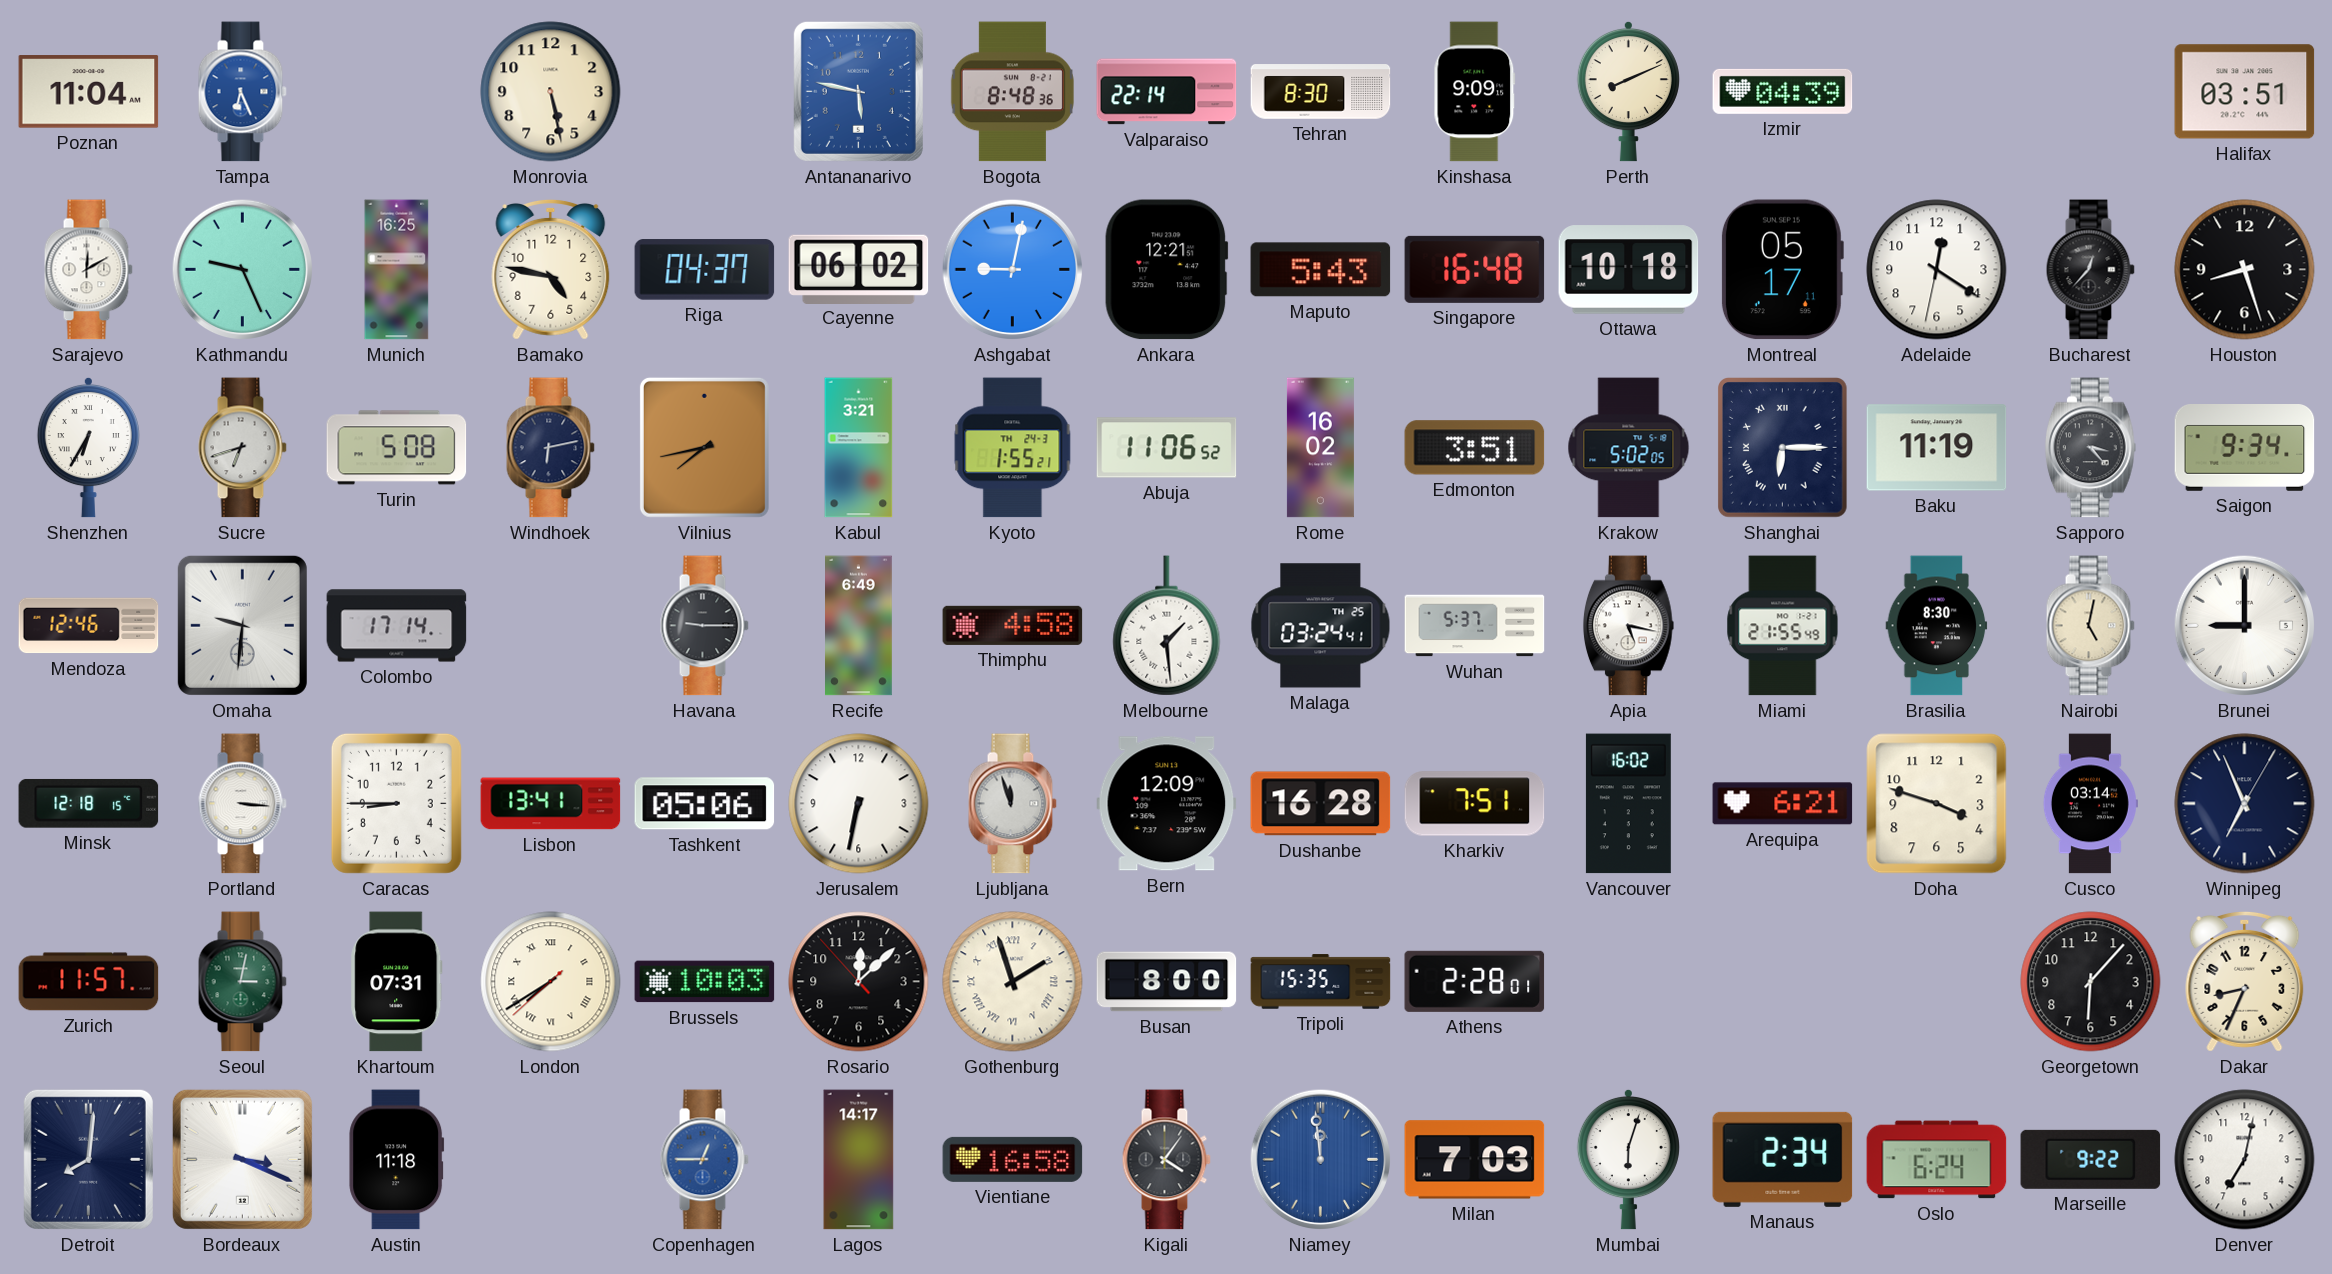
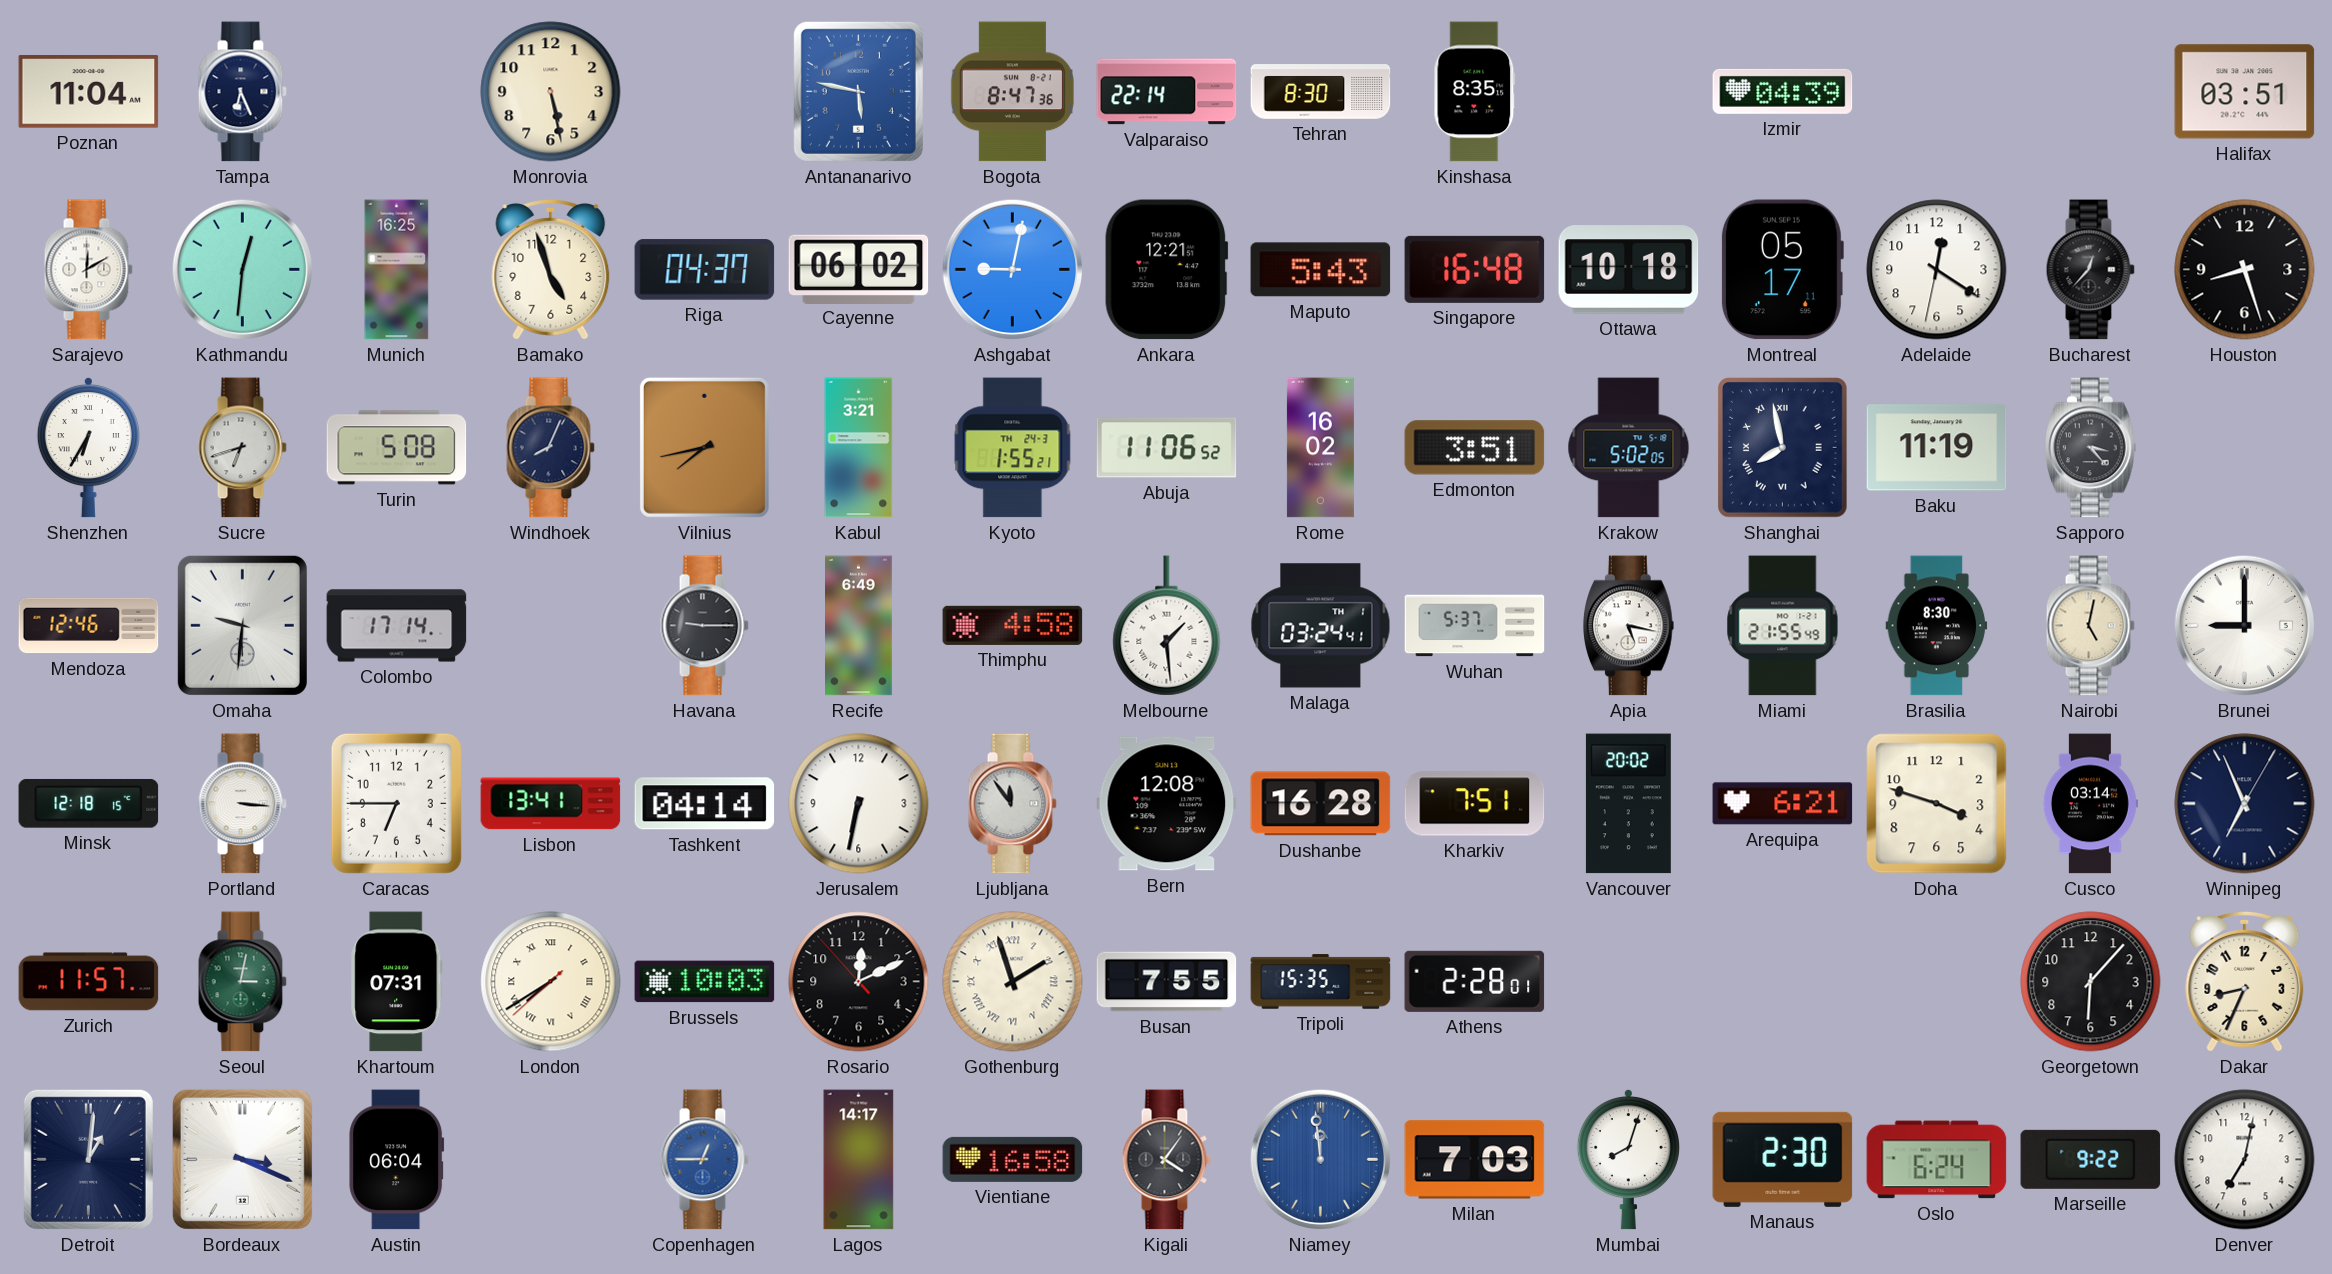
Tampa dial: blue -> navy (242, 92)
Bogota: 8:48 -> 8:47 (1012, 92)
Kinshasa: 9:09 -> 8:35 (1475, 92)
Perth: 8:11 -> none (1628, 91)
Kathmandu: 9:26 -> 12:31 (243, 270)
Bamako: 4:47 -> 4:57 (551, 269)
Windhoek: 6:13 -> 8:04 (550, 448)
Shanghai: 6:15 -> 7:58 (1783, 448)
Saigon: 9:34 -> none (2245, 448)
Malaga date: TH 25 -> TH 1 (1321, 626)
Caracas: 8:45 -> 6:45 (396, 803)
Tashkent: 05:06 -> 04:14 (705, 804)
Ljubljana: 11:57 -> 11:54 (1012, 804)
Bern: 12:09 -> 12:08 (1167, 804)
Vancouver: 16:02 -> 20:02 (1628, 804)
Rosario: 12:07 -> 12:10 (859, 982)
Busan: 8:00 -> 7:55 (1167, 982)
Detroit: 8:01 -> 1:01 (88, 1159)
Austin: 11:18 -> 06:04 (397, 1160)
Mumbai: 6:03 -> 8:03 (1628, 1159)
Manaus: 2:34 -> 2:30 (1783, 1159)
